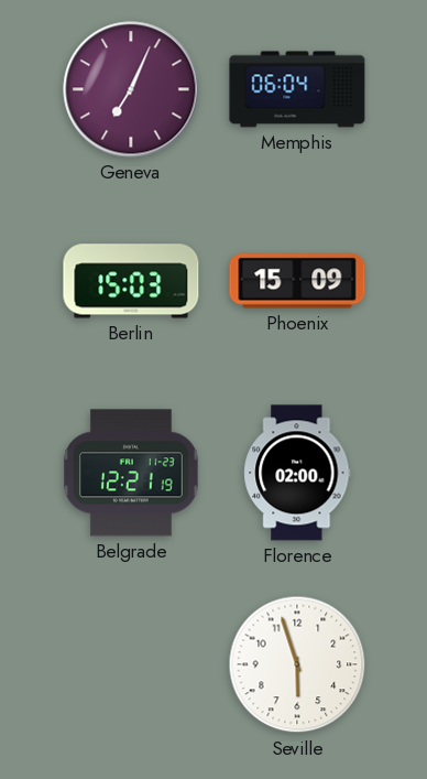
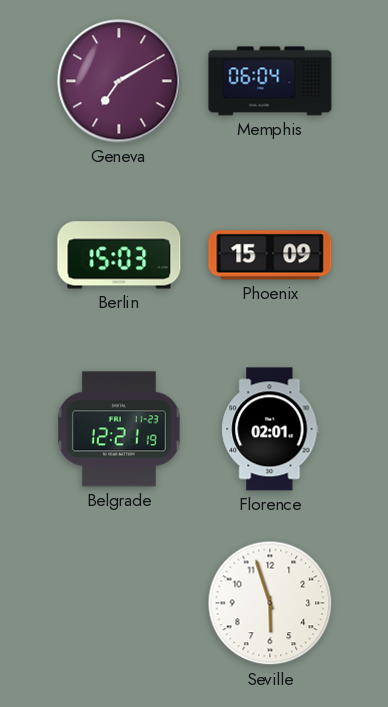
Geneva: 7:04 -> 7:10 (119, 81)
Florence: 02:00 -> 02:01 (270, 429)
